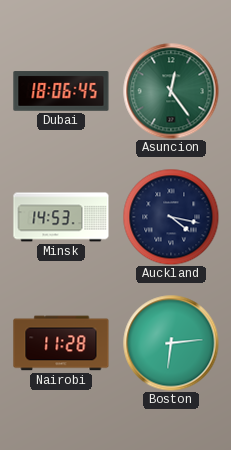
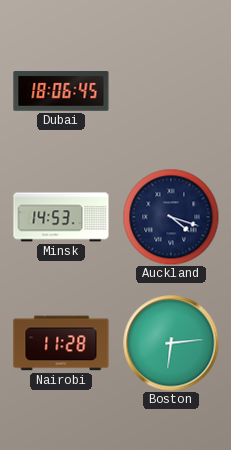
Asuncion: 12:24 -> none (171, 91)
Auckland: 4:17 -> 4:18 (171, 217)
